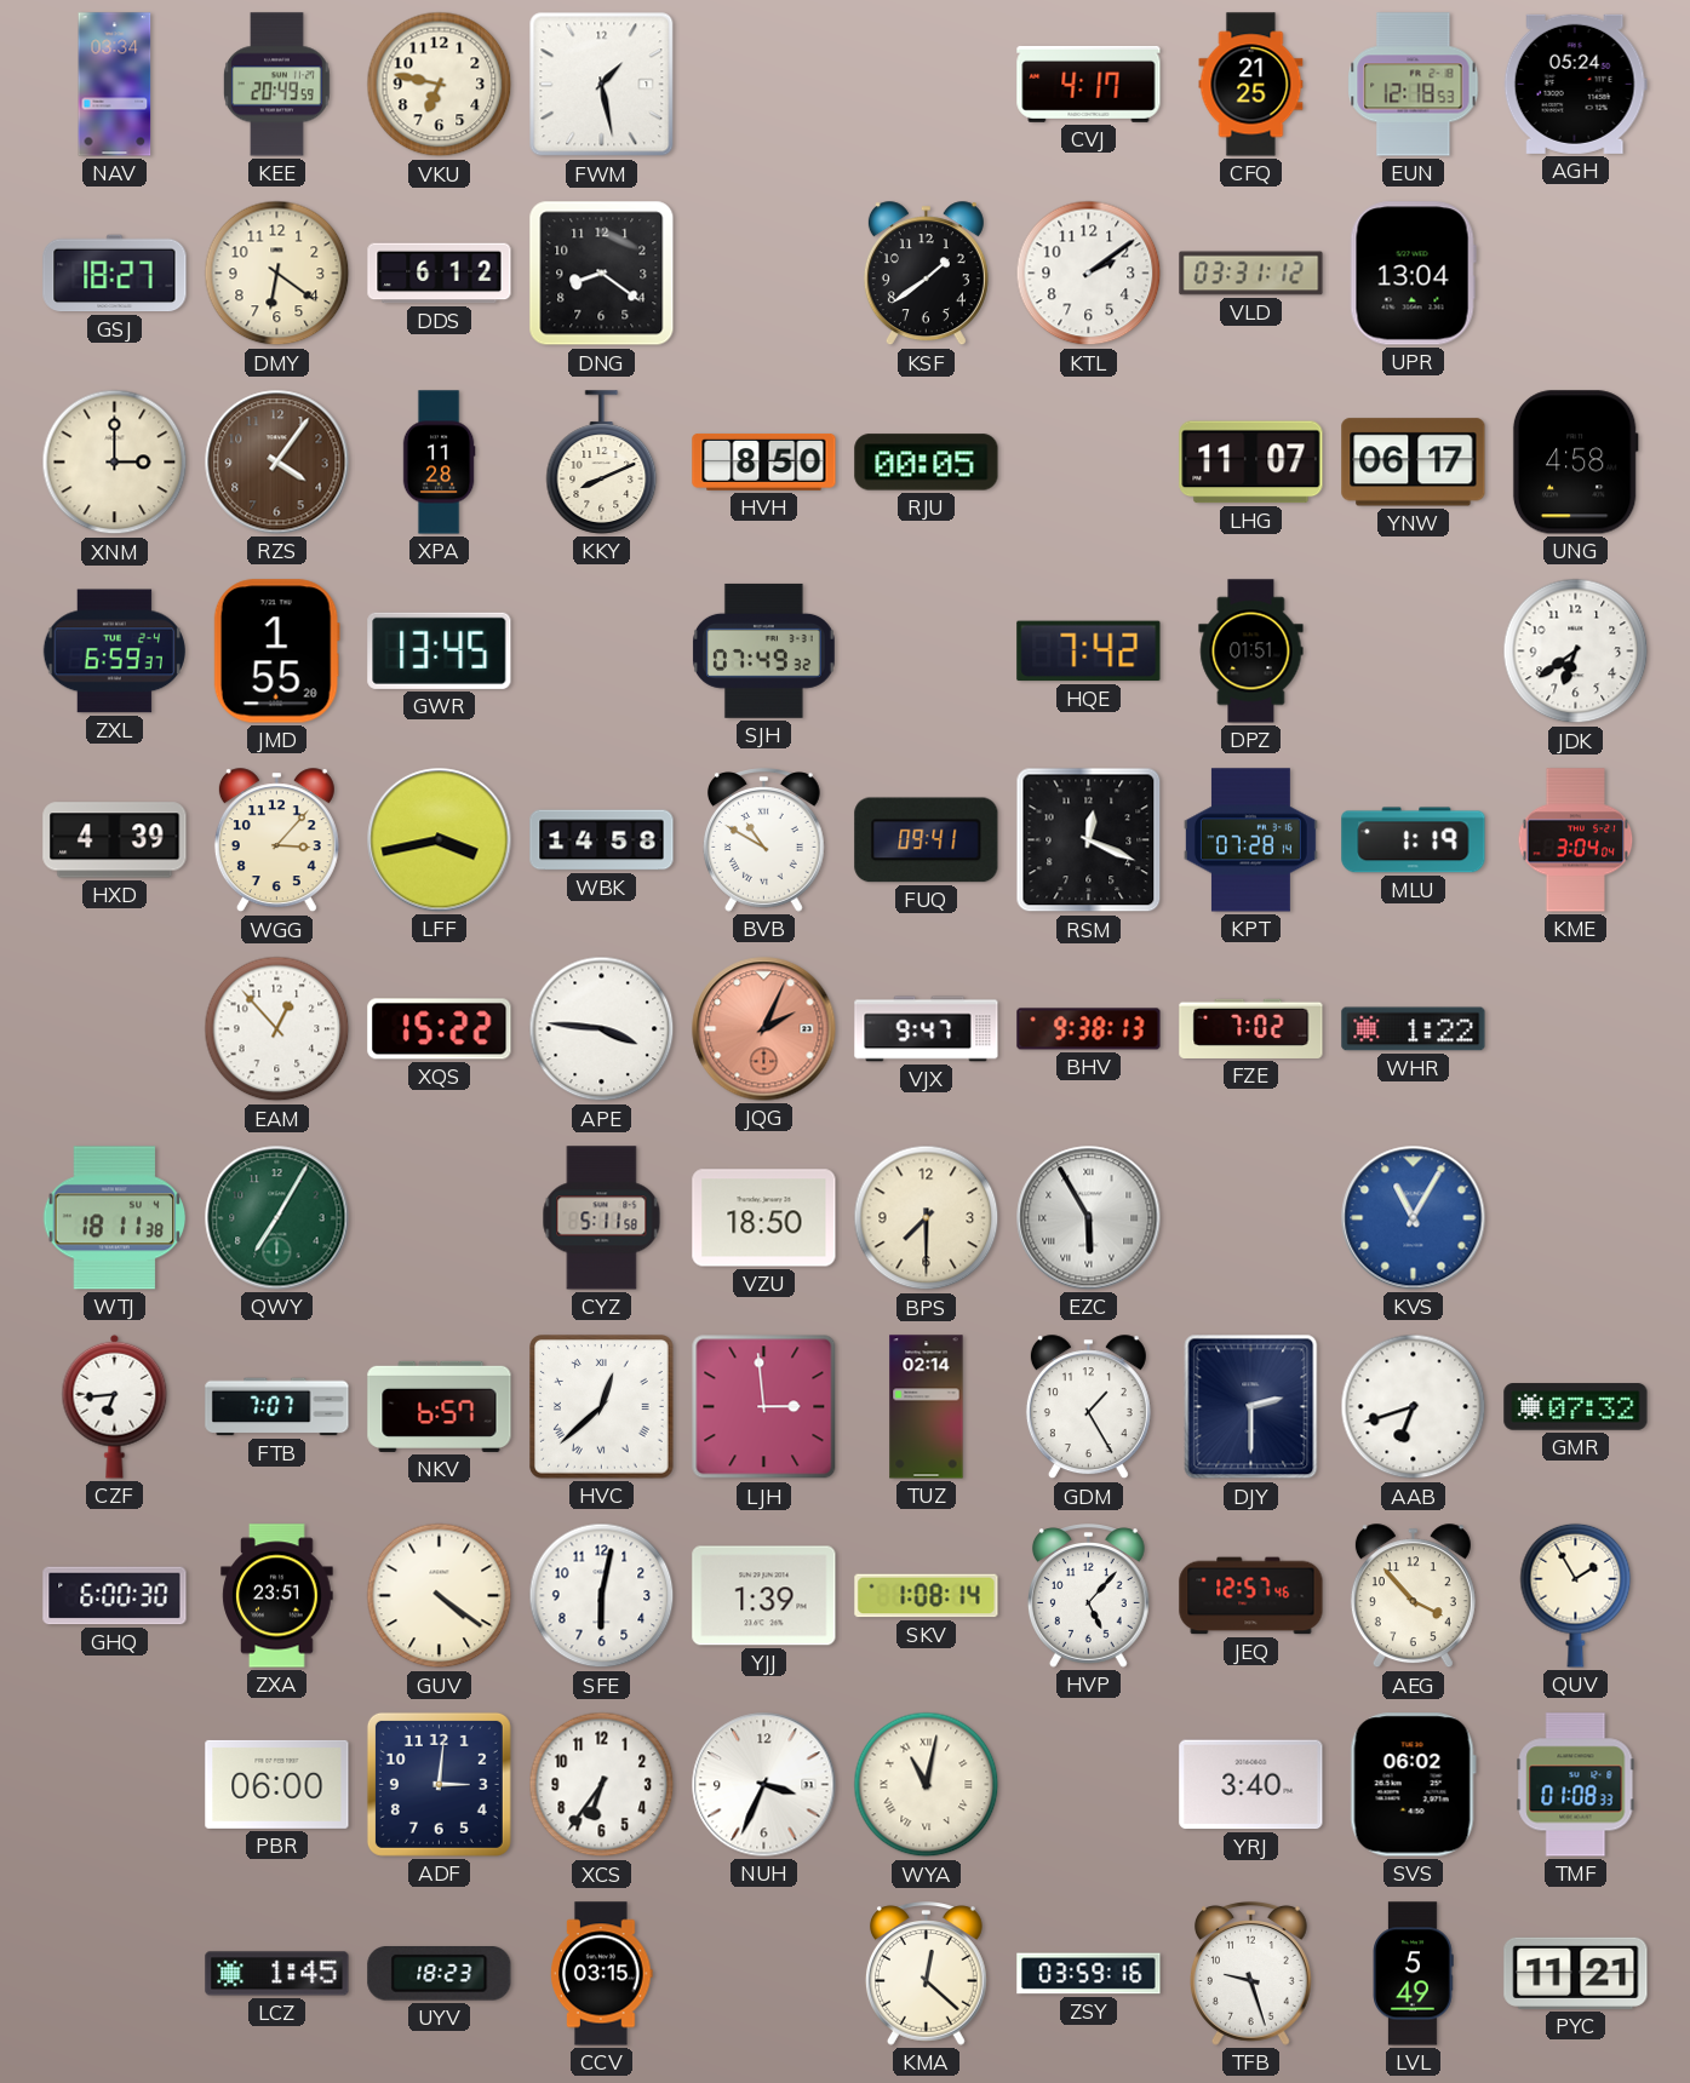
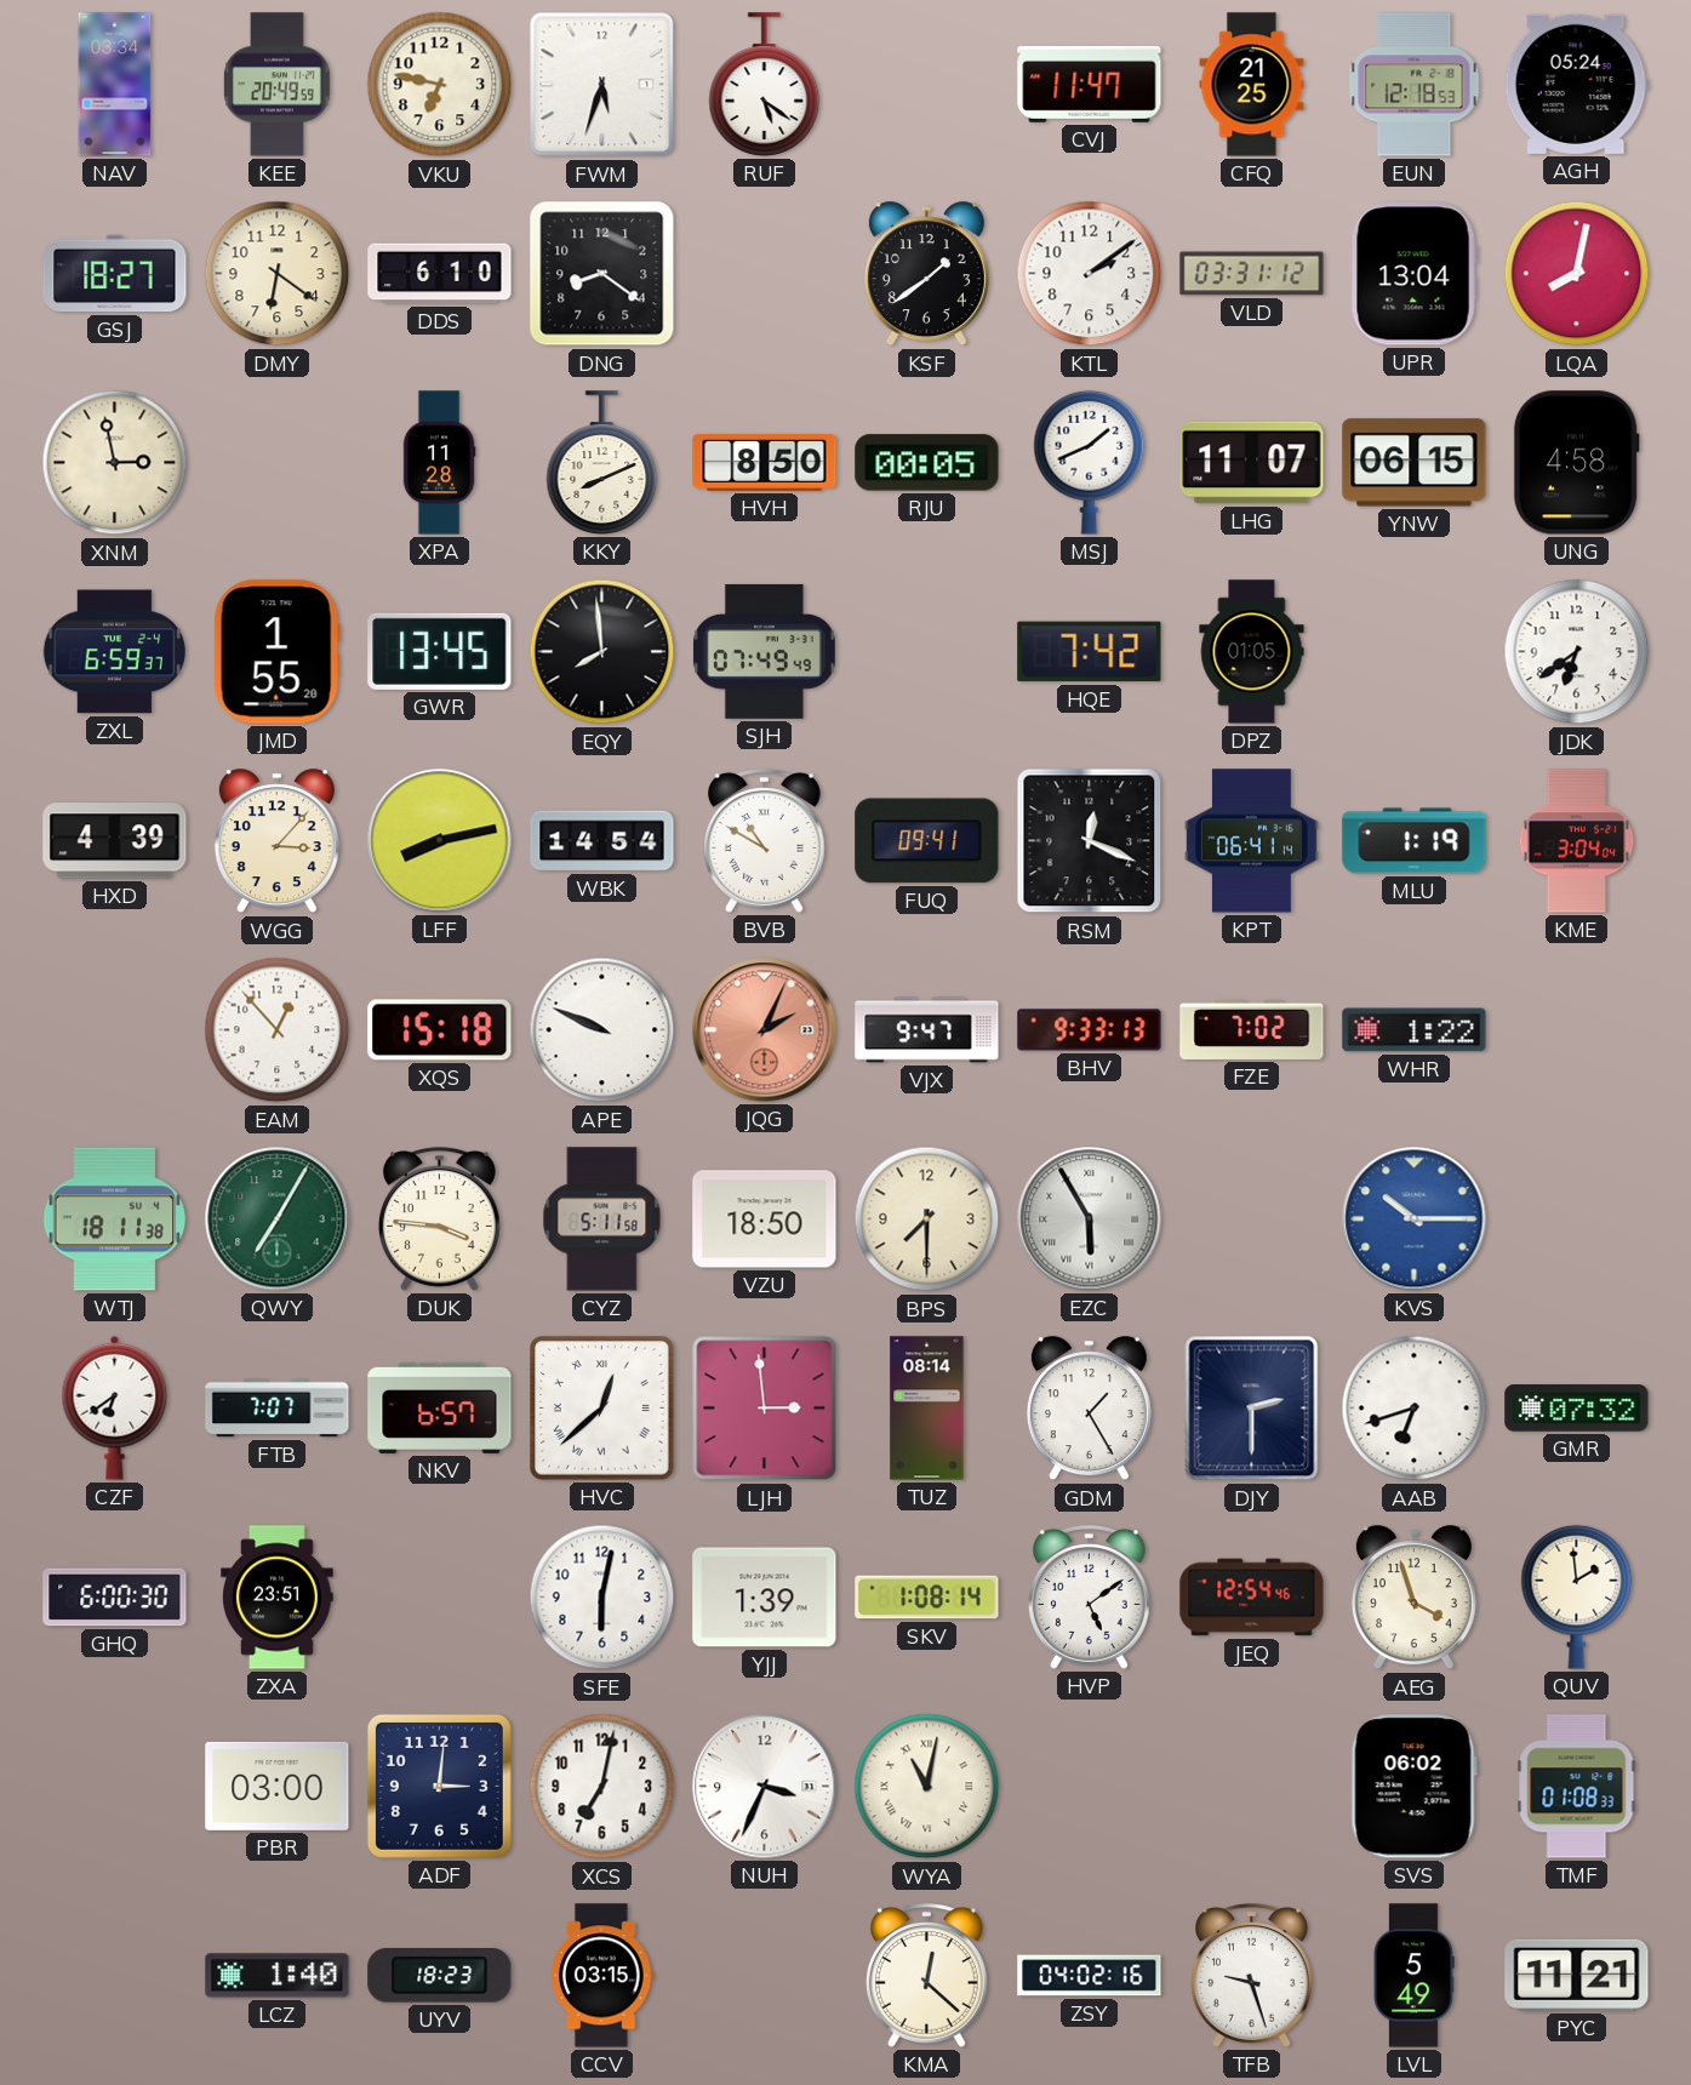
FWM: 1:28 -> 5:33 (602, 85)
RUF: none -> 5:21 (765, 85)
CVJ: 4:17 -> 11:47 (1090, 84)
DDS: 6:12 -> 6:10 (440, 274)
LQA: none -> 8:02 (1577, 274)
XNM: 3:00 -> 2:58 (115, 463)
RZS: 4:06 -> none (277, 463)
MSJ: none -> 1:41 (1090, 462)
YNW: 06:17 -> 06:15 (1415, 463)
EQY: none -> 7:59 (602, 652)
SJH: 07:49:32 -> 07:49:49 (764, 651)
DPZ: 01:51 -> 01:05 (1252, 652)
LFF: 3:43 -> 8:13 (440, 841)
WBK: 14:58 -> 14:54 (602, 841)
KPT: 07:28 -> 06:41 (1251, 841)
XQS: 15:22 -> 15:18 (440, 1030)
APE: 3:46 -> 9:49 (602, 1030)
BHV: 9:38 -> 9:33 (1090, 1030)
DUK: none -> 3:46 (439, 1219)
KVS: 11:05 -> 10:15 (1415, 1219)
CZF: 6:44 -> 6:39 (115, 1407)
TUZ: 02:14 -> 08:14 (927, 1409)
GUV: 4:21 -> none (440, 1596)
HVP: 5:07 -> 5:09 (1089, 1598)
JEQ: 12:57 -> 12:54 (1252, 1598)
AEG: 3:53 -> 3:57 (1413, 1598)
QUV: 1:55 -> 1:59 (1577, 1596)
PBR: 06:00 -> 03:00 (278, 1786)
XCS: 6:36 -> 7:02 (602, 1787)
YRJ: 3:40 -> none (1251, 1785)
LCZ: 1:45 -> 1:40 (278, 1976)
ZSY: 03:59 -> 04:02 (1090, 1976)
